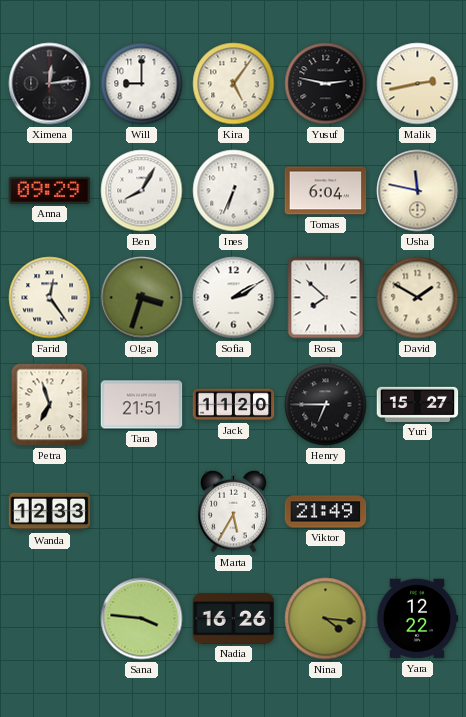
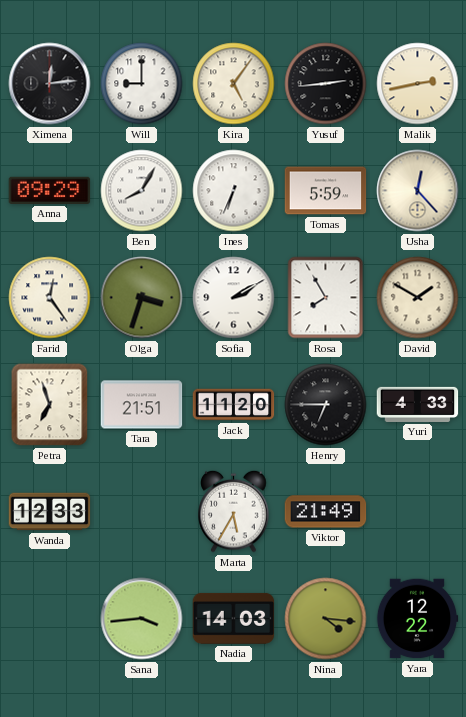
Yusuf: 2:47 -> 2:44 (326, 84)
Tomas: 6:04 -> 5:59 (326, 191)
Usha: 11:47 -> 12:23 (418, 191)
Rosa: 7:52 -> 7:55 (326, 298)
Yuri: 15:27 -> 4:33 (418, 404)
Sana: 3:46 -> 3:44 (142, 619)
Nadia: 16:26 -> 14:03 (234, 618)
